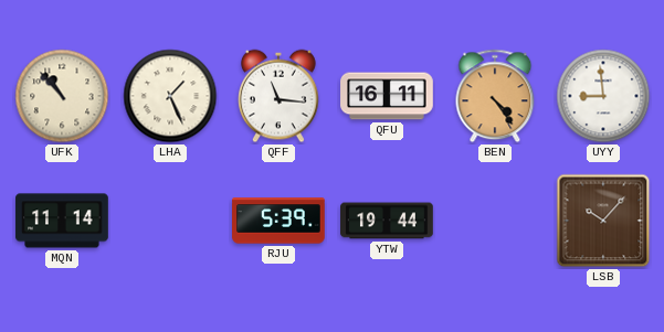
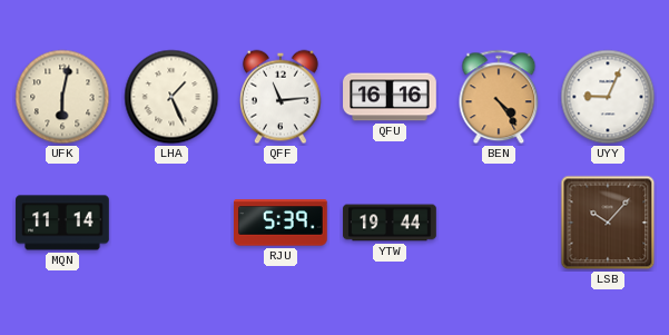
UFK: 10:53 -> 6:02 (62, 97)
QFF: 11:16 -> 11:14 (282, 97)
QFU: 16:11 -> 16:16 (390, 97)
UYY: 8:59 -> 9:04 (608, 97)
